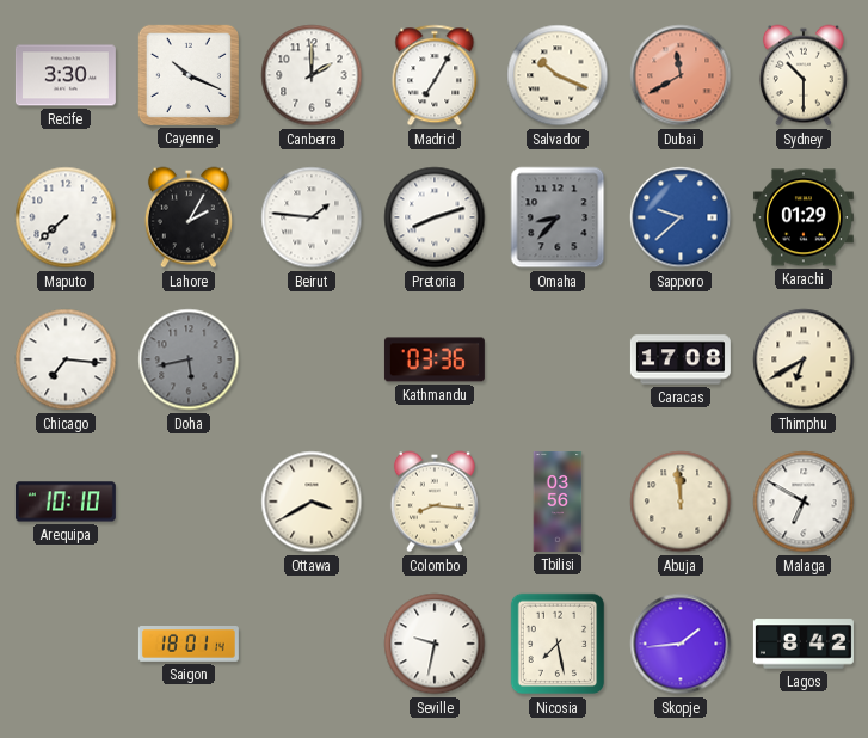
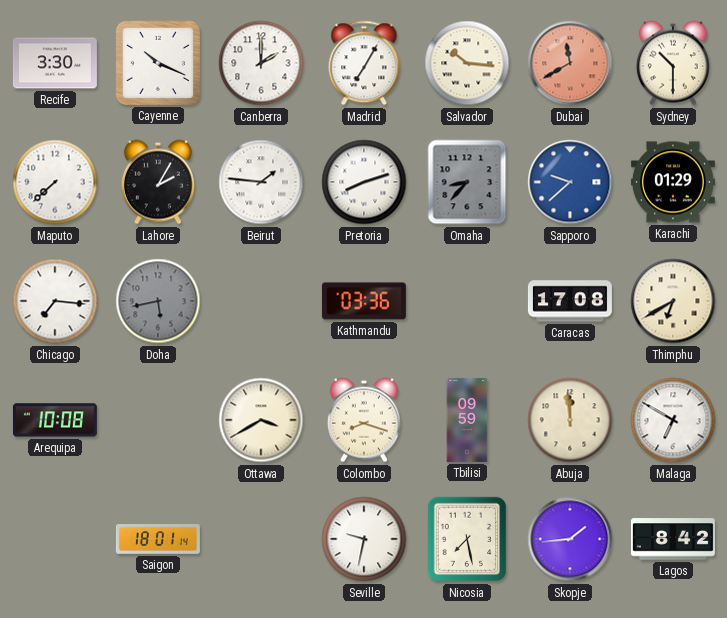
Salvador: 10:19 -> 10:16 (467, 63)
Arequipa: 10:10 -> 10:08 (55, 420)
Colombo: 8:16 -> 8:18 (364, 420)
Tbilisi: 03:56 -> 09:59 (467, 420)
